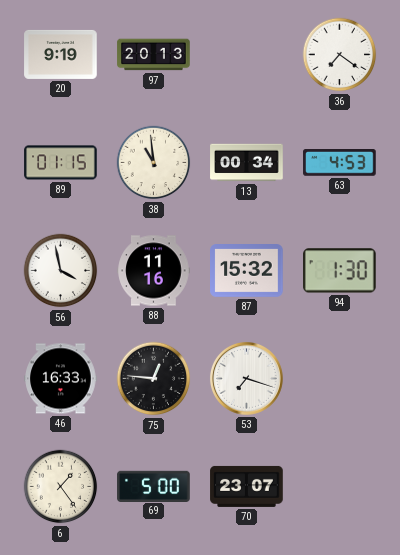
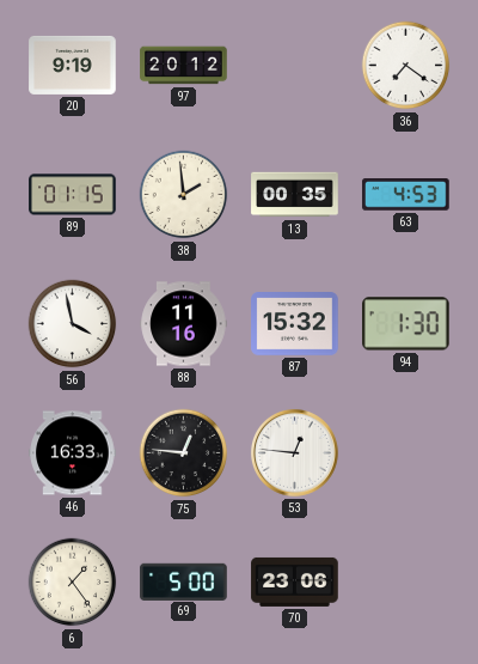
97: 20:13 -> 20:12 (184, 66)
38: 10:59 -> 1:59 (184, 195)
13: 00:34 -> 00:35 (295, 195)
53: 7:18 -> 12:46 (294, 452)
70: 23:07 -> 23:06 (295, 581)
